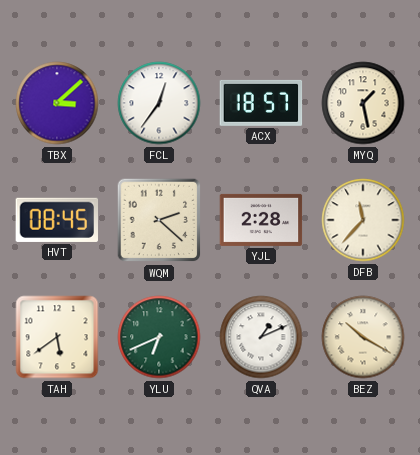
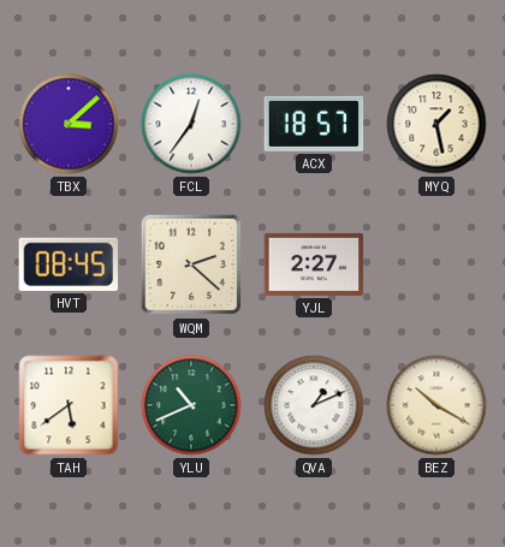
YJL: 2:28 -> 2:27 (314, 264)
DFB: 11:37 -> none (363, 220)
YLU: 6:41 -> 10:41 (191, 405)
